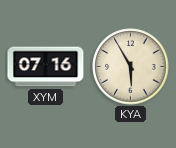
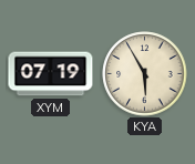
XYM: 07:16 -> 07:19 (51, 74)
